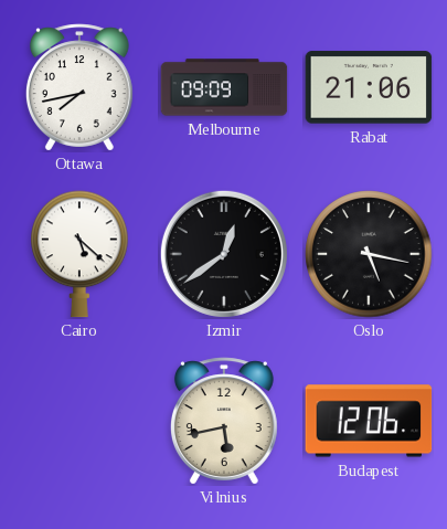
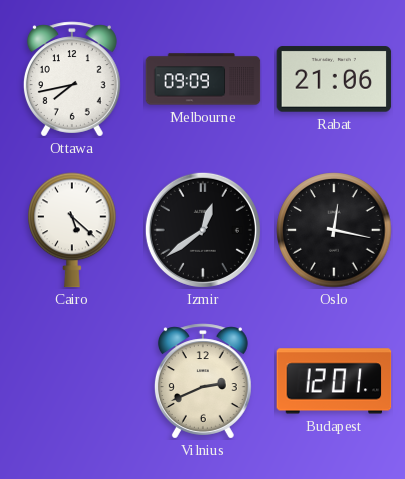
Oslo: 5:17 -> 12:17 (334, 230)
Vilnius: 5:43 -> 2:41 (203, 381)
Budapest: 12:06 -> 12:01 (334, 381)
